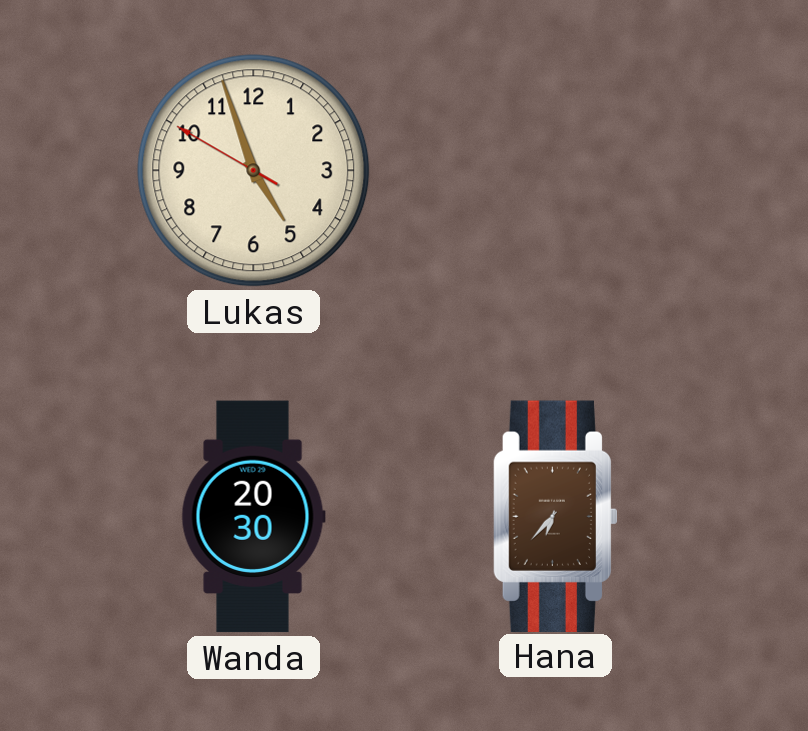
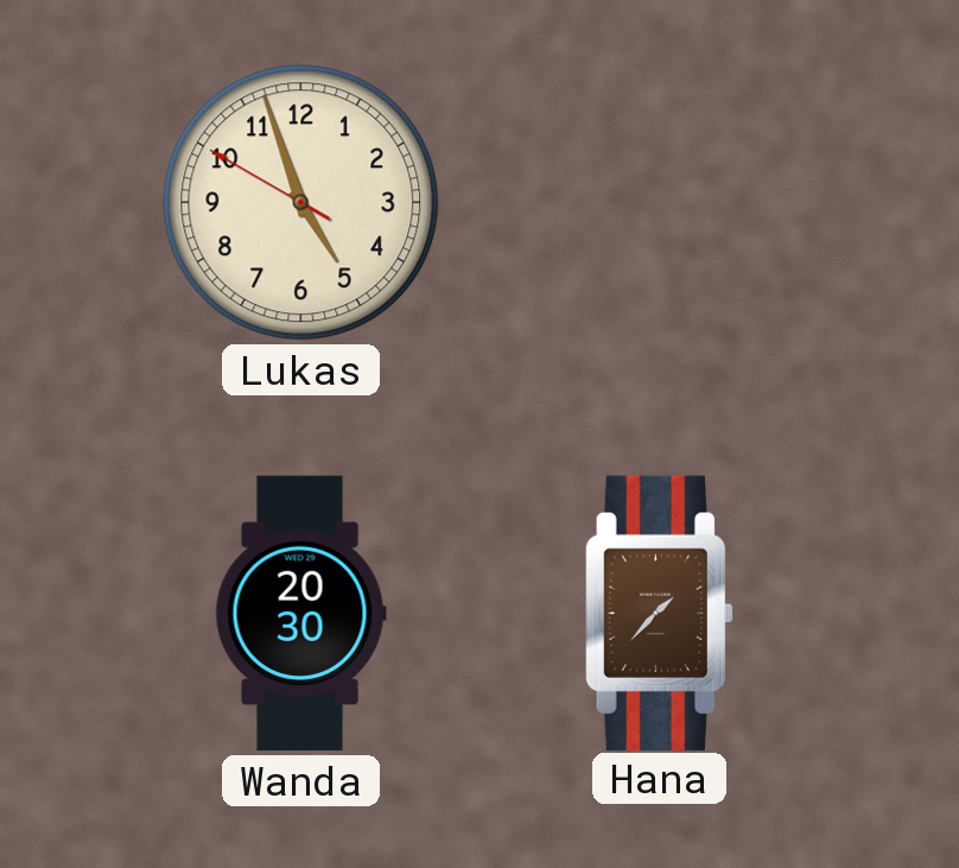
Hana: 6:37 -> 1:37 (659, 613)
